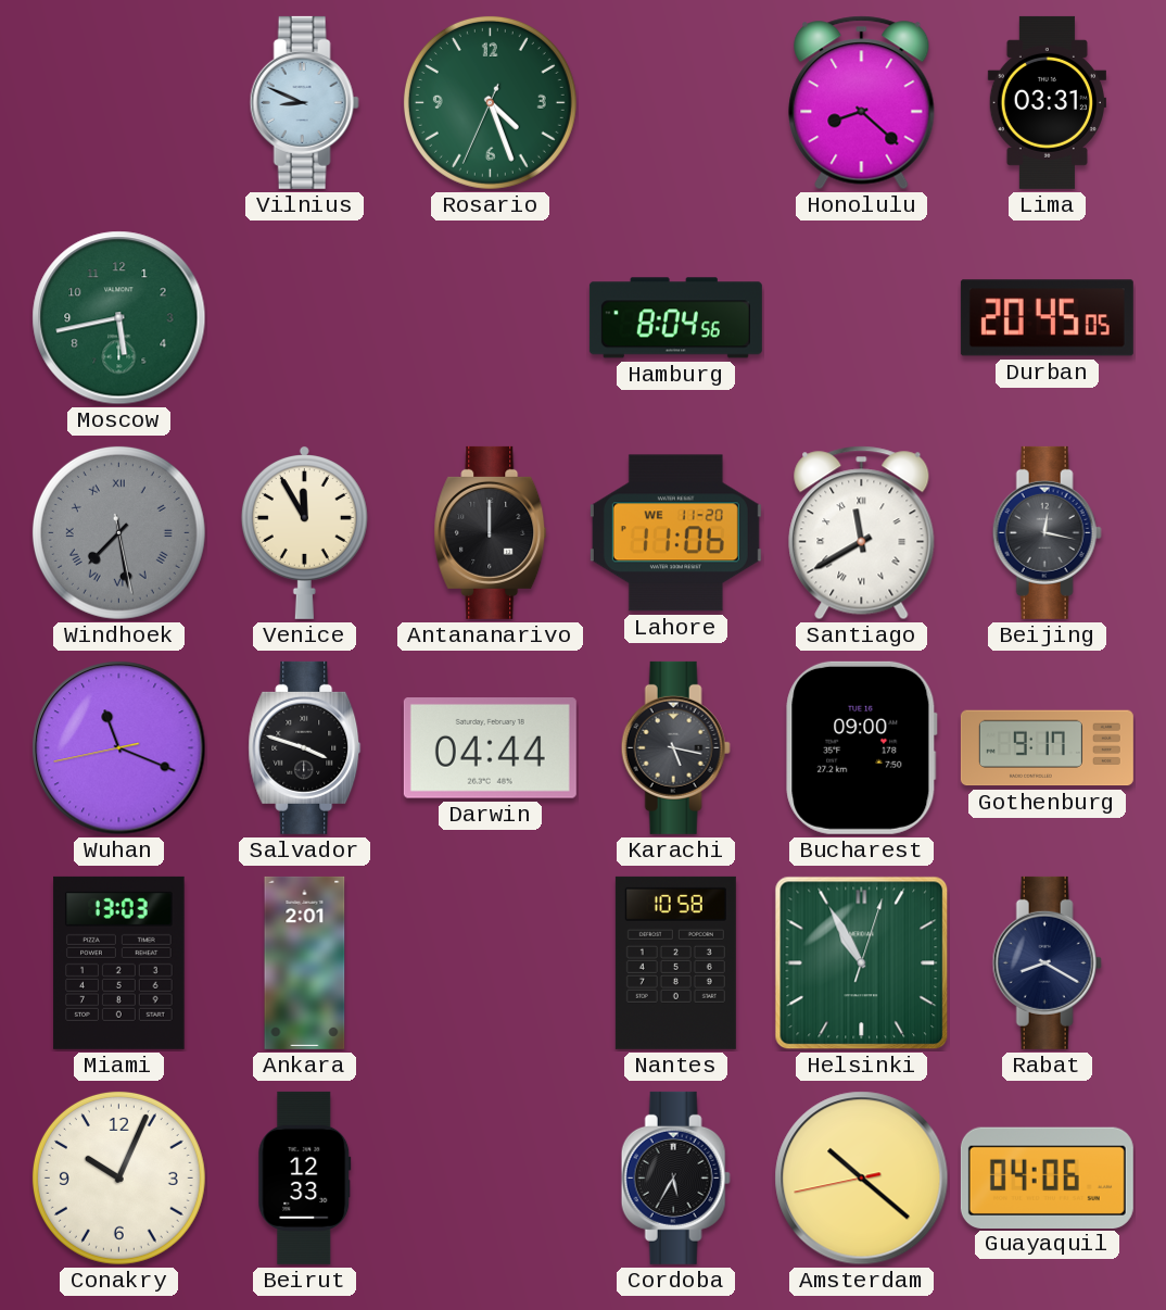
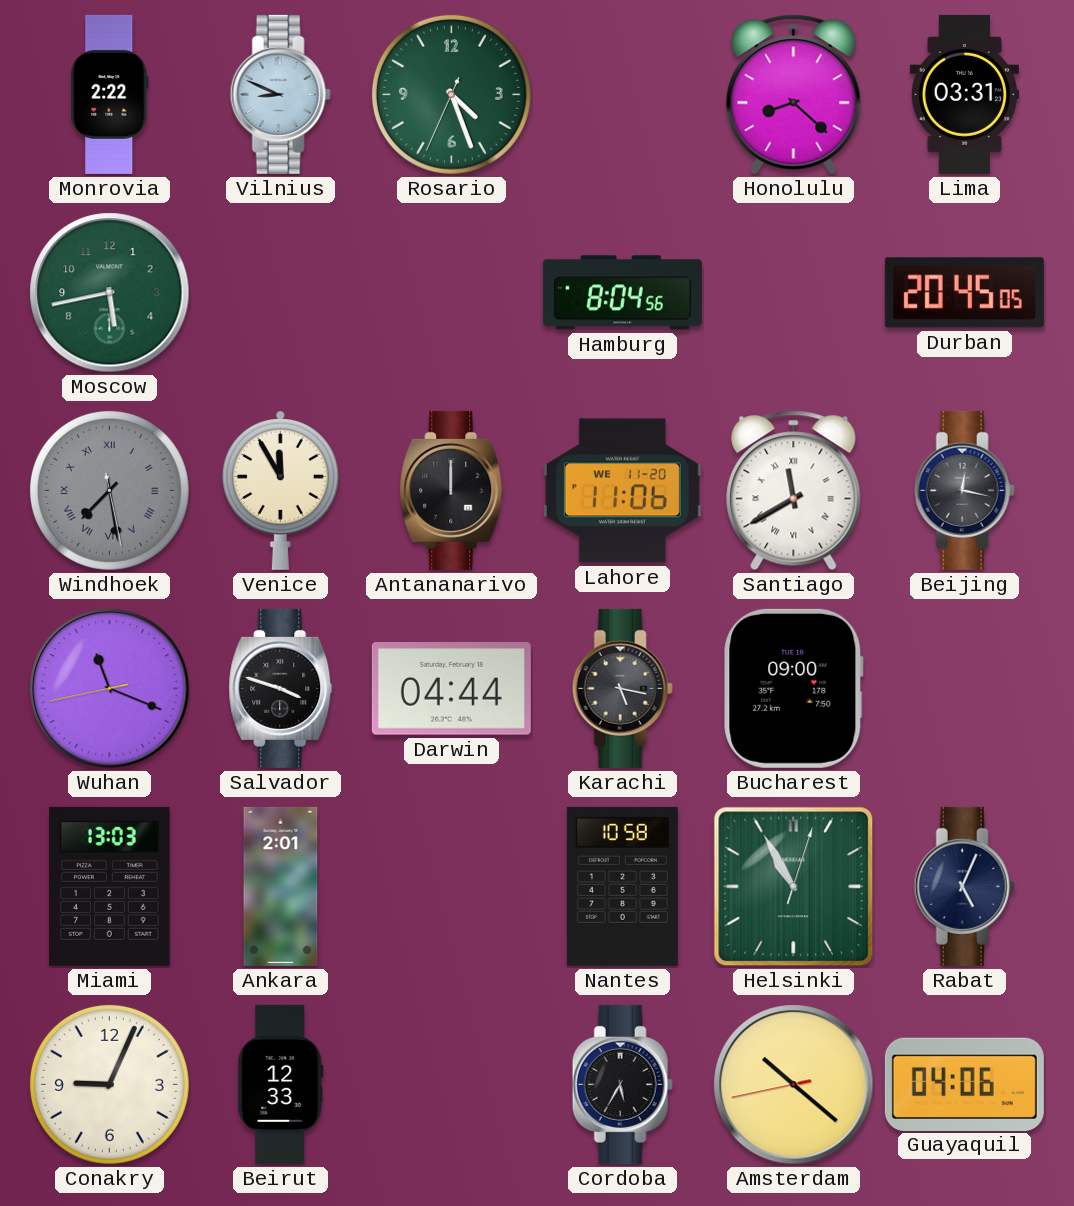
Monrovia: none -> 2:22 (110, 94)
Gothenburg: 9:17 -> none (1047, 748)
Rabat: 8:20 -> 5:04 (964, 886)
Conakry: 10:04 -> 9:04 (109, 1084)
